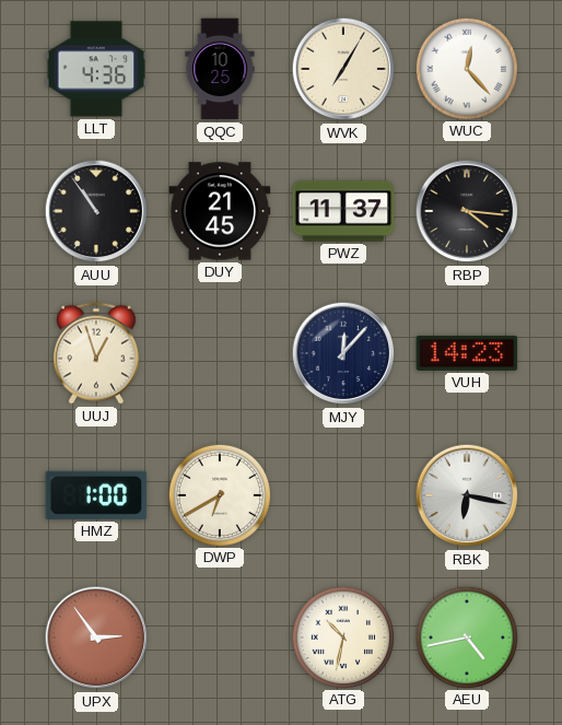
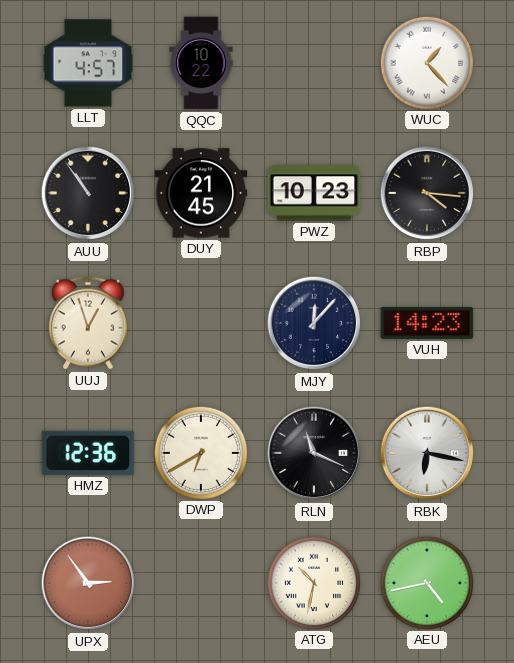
LLT: 4:36 -> 4:57 (88, 63)
QQC: 10:25 -> 10:22 (201, 63)
WVK: 7:05 -> none (343, 69)
WUC: 12:23 -> 1:23 (426, 62)
PWZ: 11:37 -> 10:23 (314, 193)
HMZ: 1:00 -> 12:36 (88, 453)
RLN: none -> 11:19 (314, 453)
